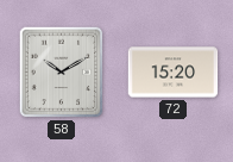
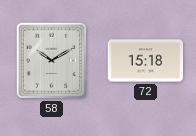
72: 15:20 -> 15:18 (146, 61)
